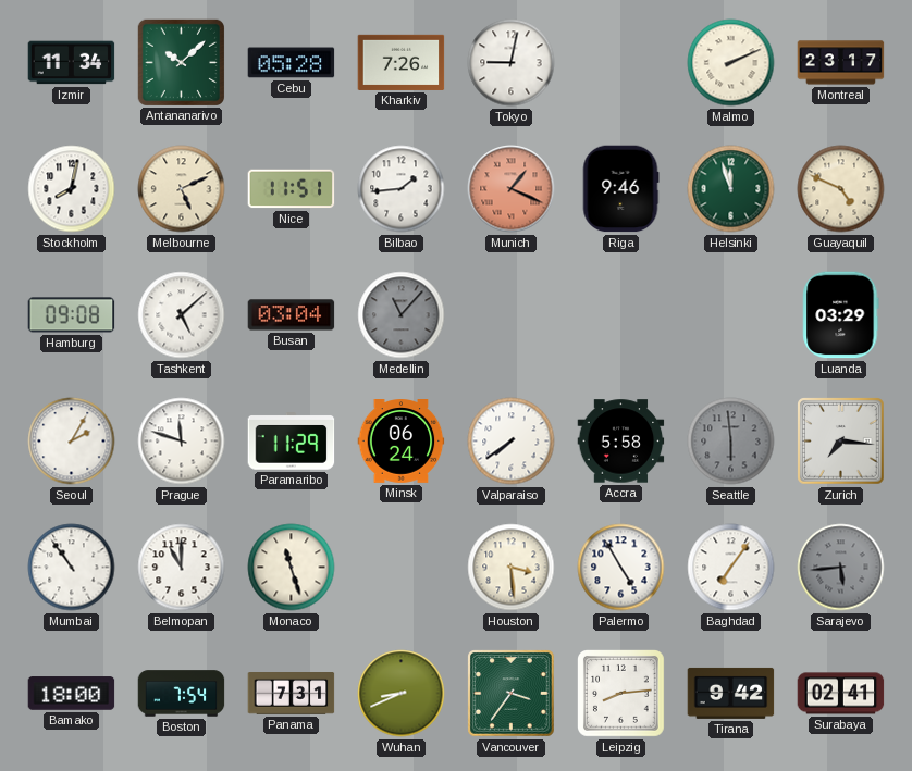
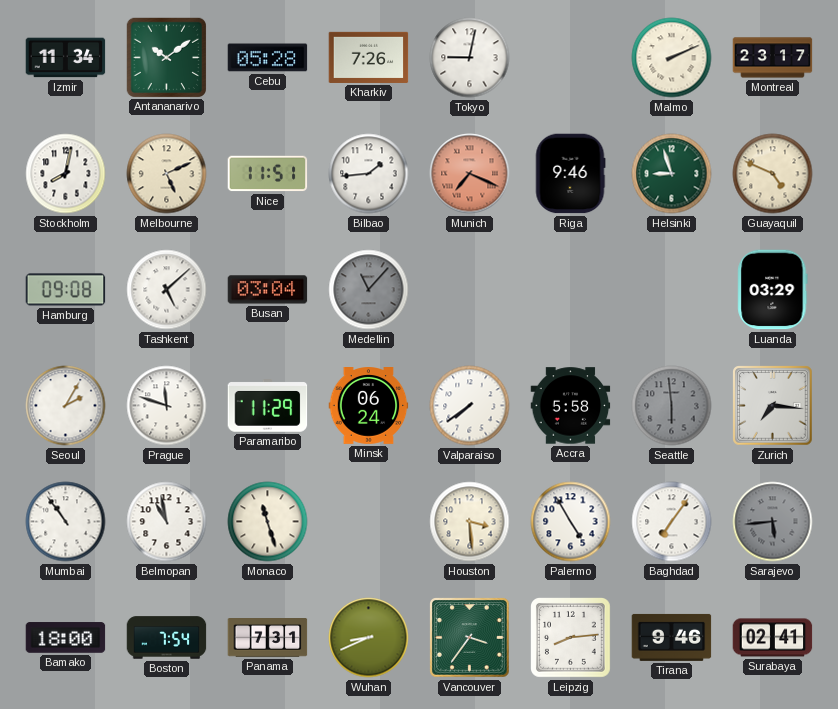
Antananarivo: 10:08 -> 10:09 (166, 57)
Munich: 1:19 -> 7:19 (470, 174)
Helsinki: 11:57 -> 8:57 (672, 174)
Belmopan: 11:00 -> 10:58 (167, 522)
Tirana: 9:42 -> 9:46 (672, 637)
